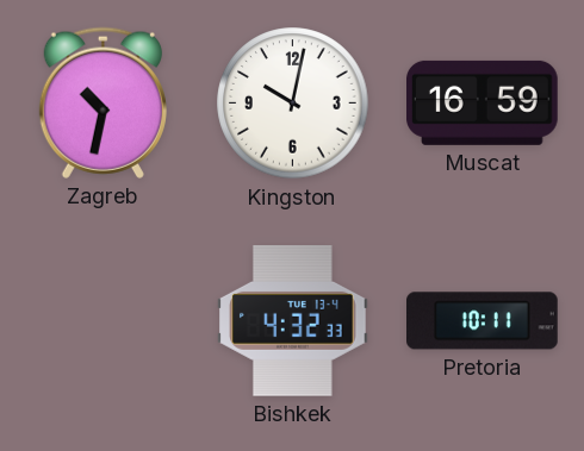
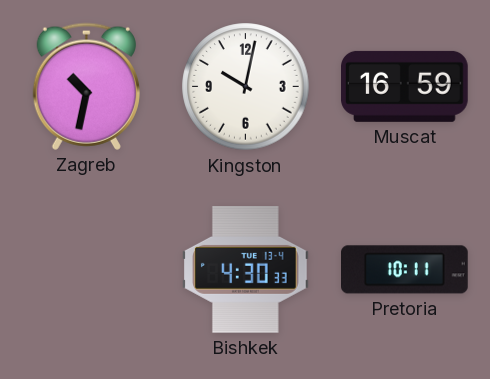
Bishkek: 4:32 -> 4:30 (246, 270)
